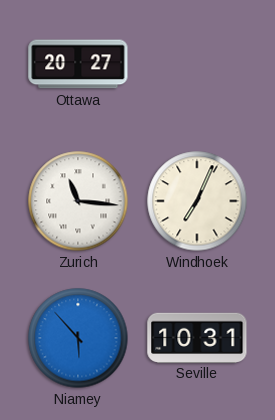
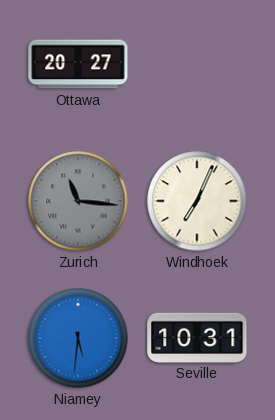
Zurich dial: white -> grey (78, 201)
Niamey: 5:53 -> 5:31 (78, 338)
